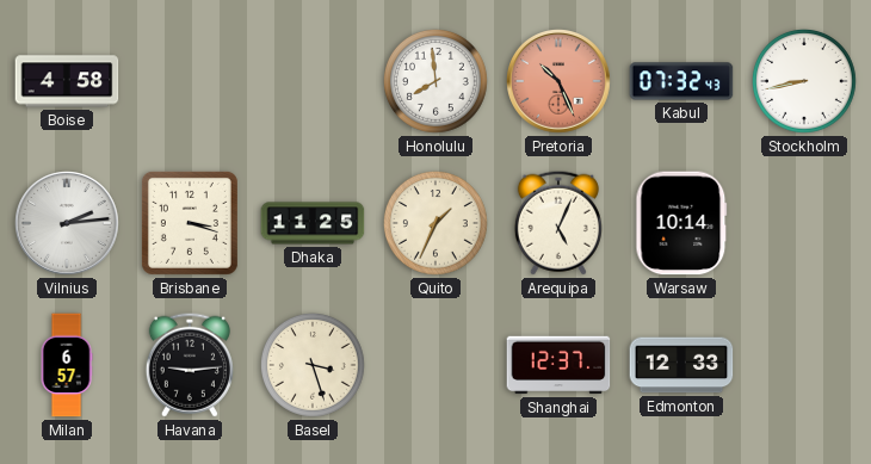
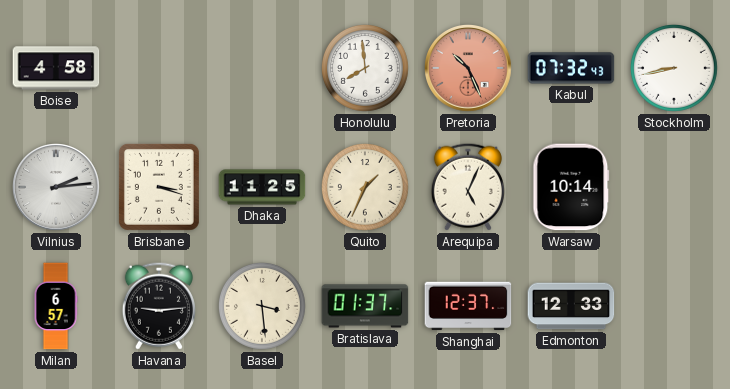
Basel: 3:27 -> 3:29 (263, 307)
Bratislava: none -> 01:37 (365, 306)
